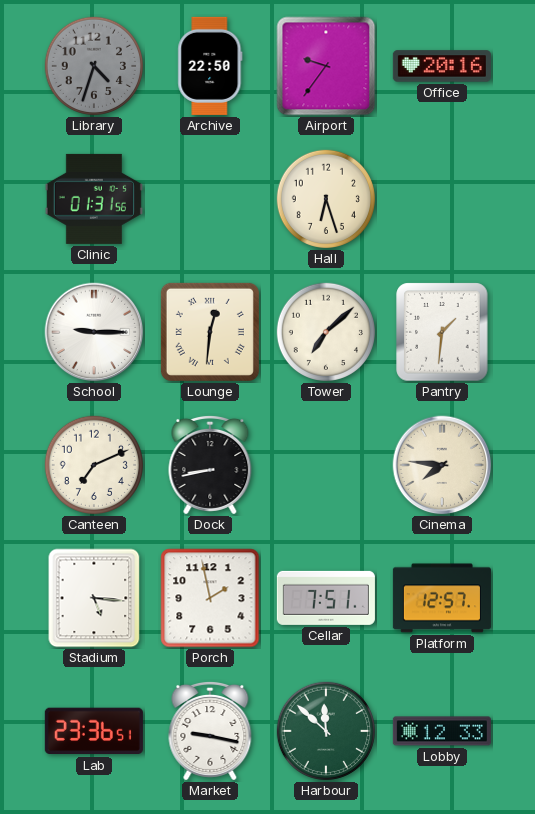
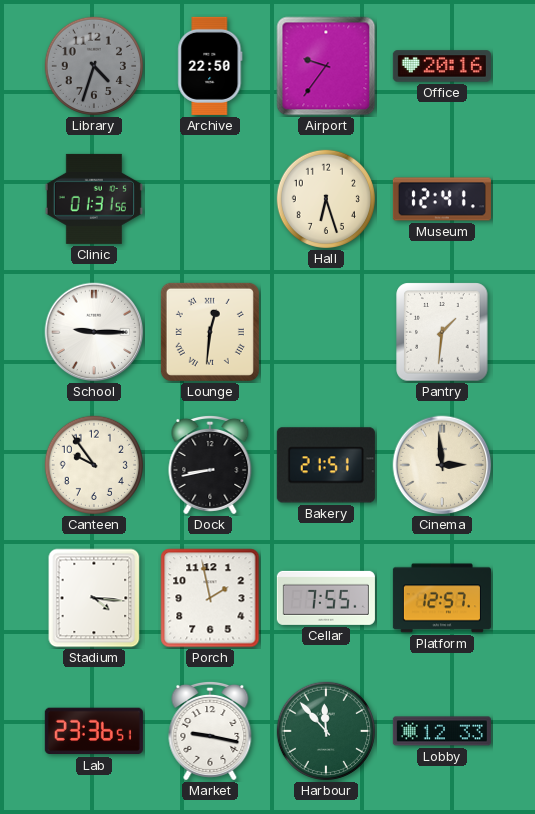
Museum: none -> 12:41 (442, 199)
Tower: 7:08 -> none (326, 332)
Canteen: 7:11 -> 9:54 (94, 465)
Bakery: none -> 21:51 (326, 465)
Cinema: 7:46 -> 2:59 (442, 465)
Stadium: 5:16 -> 4:16 (94, 598)
Cellar: 7:51 -> 7:55 (326, 598)
Harbour: 11:52 -> 11:53 (326, 731)
